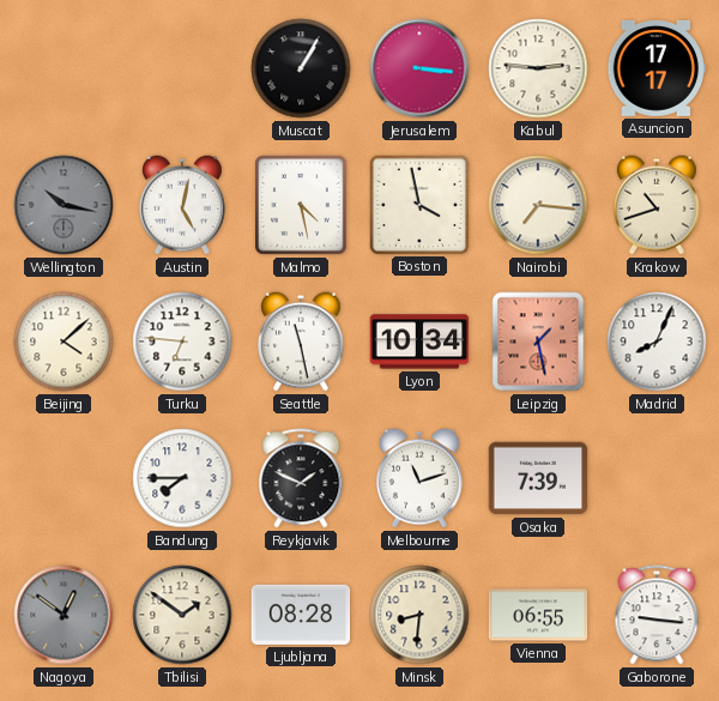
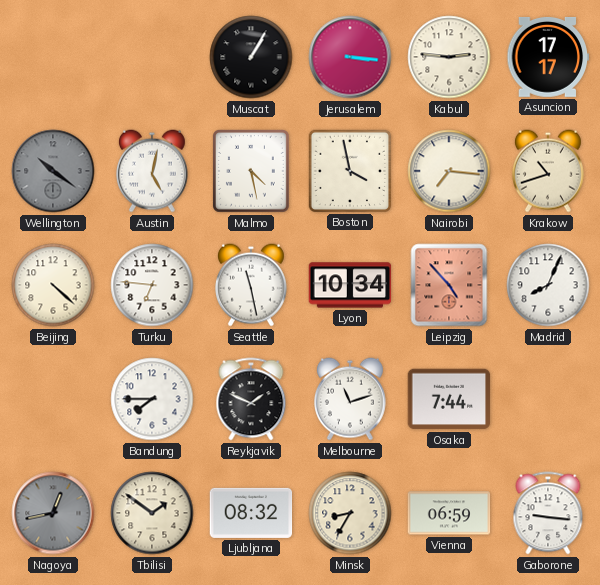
Wellington: 10:17 -> 10:21 (53, 171)
Beijing: 4:08 -> 4:22 (53, 285)
Leipzig: 1:28 -> 4:53 (449, 285)
Osaka: 7:39 -> 7:44 (449, 399)
Nagoya: 12:51 -> 12:43 (53, 513)
Ljubljana: 08:28 -> 08:32 (251, 513)
Minsk: 8:31 -> 8:35 (350, 513)
Vienna: 06:55 -> 06:59 (449, 513)
